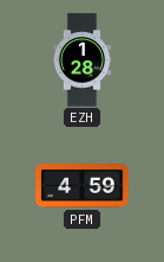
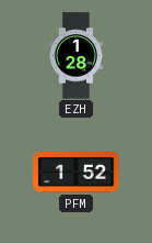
PFM: 4:59 -> 1:52 (77, 173)
